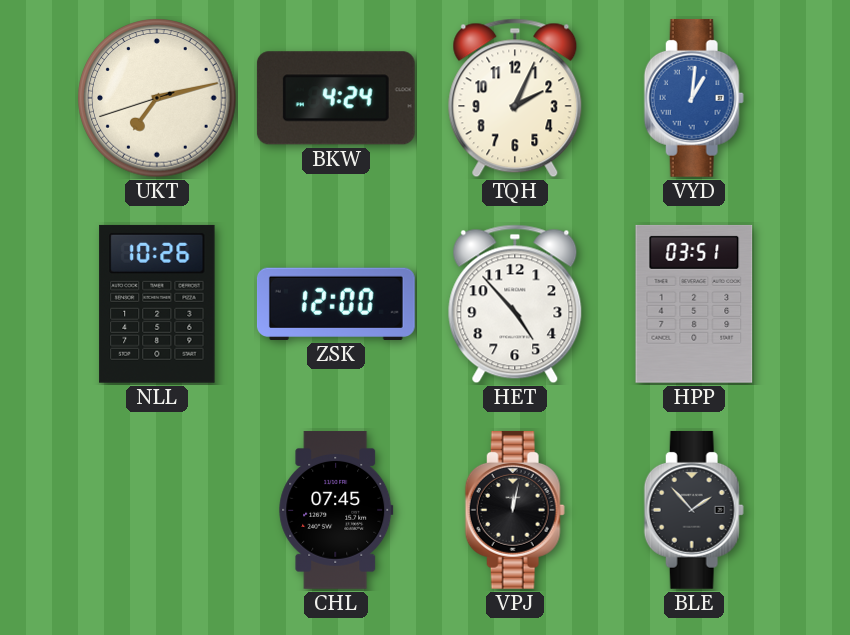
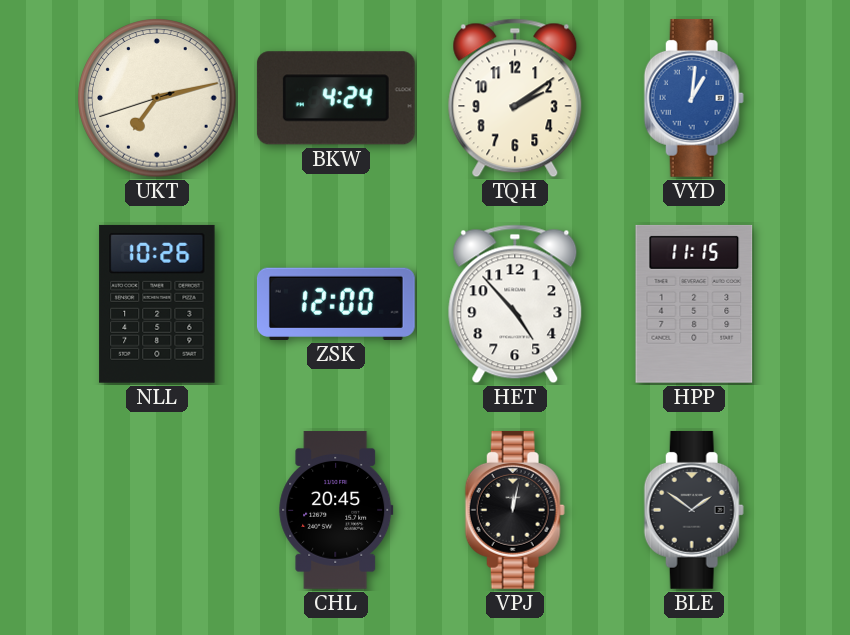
TQH: 2:04 -> 2:09 (515, 98)
HPP: 03:51 -> 11:15 (694, 304)
CHL: 07:45 -> 20:45 (336, 511)
BLE: 1:53 -> 1:51 (694, 510)
